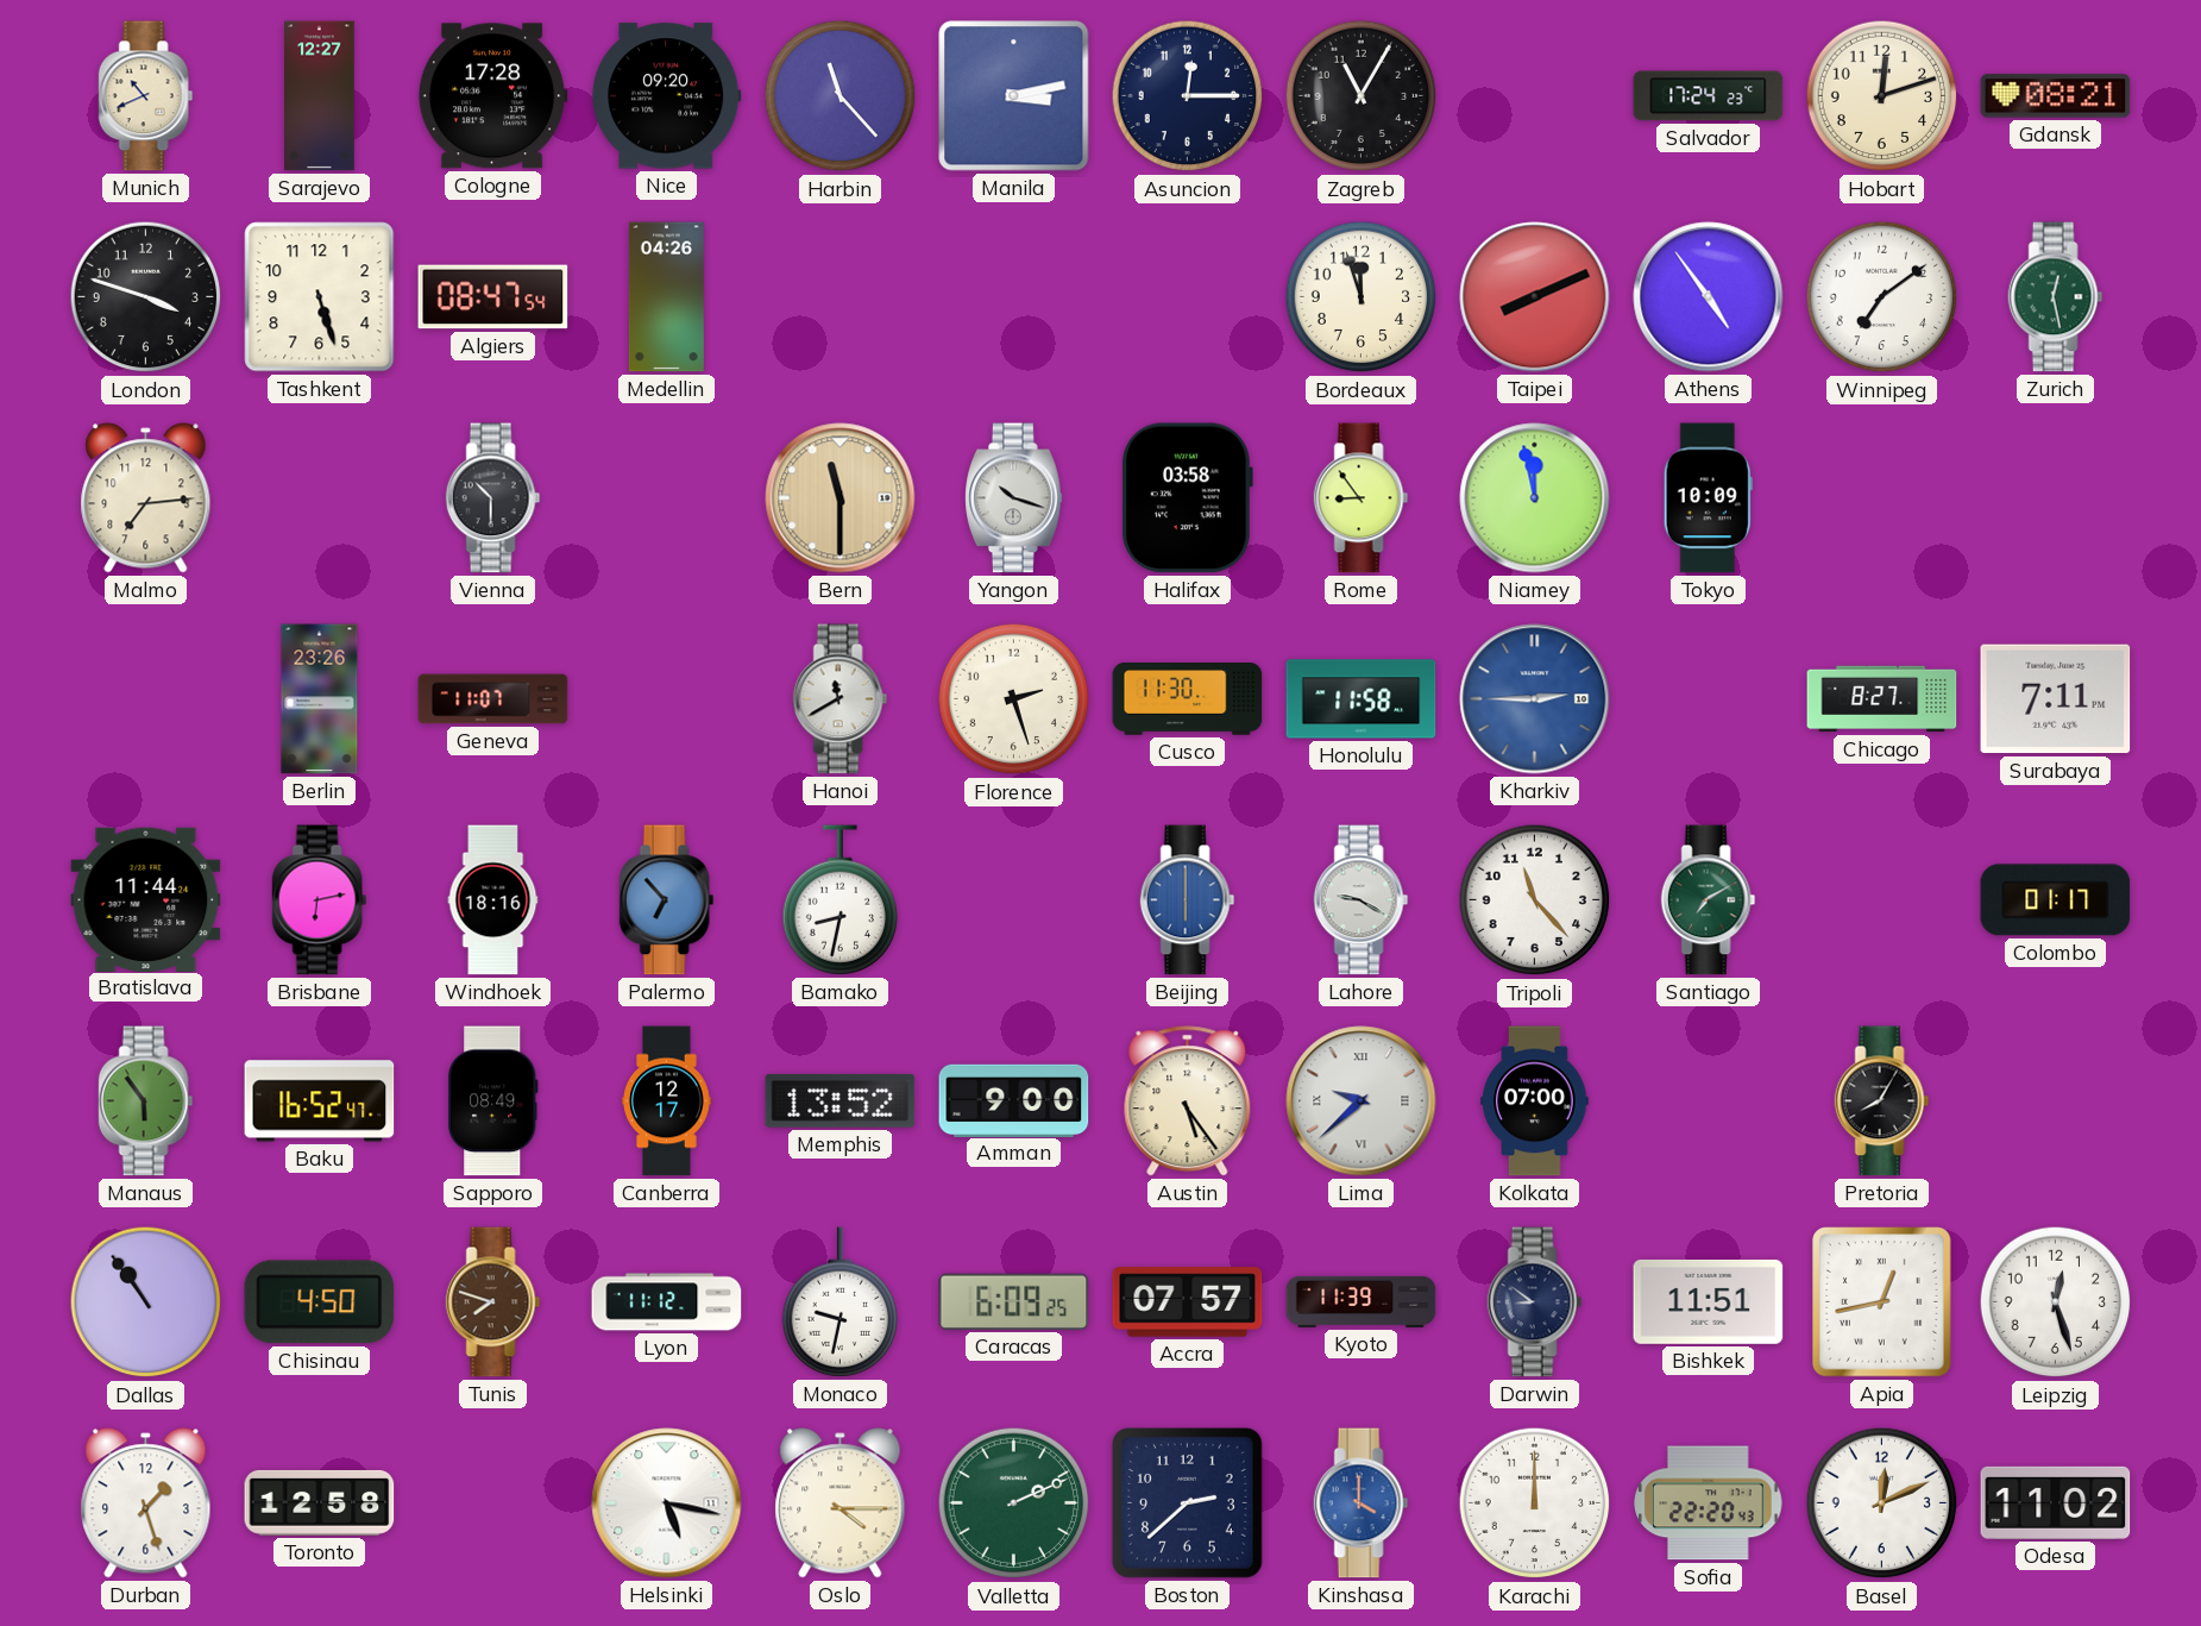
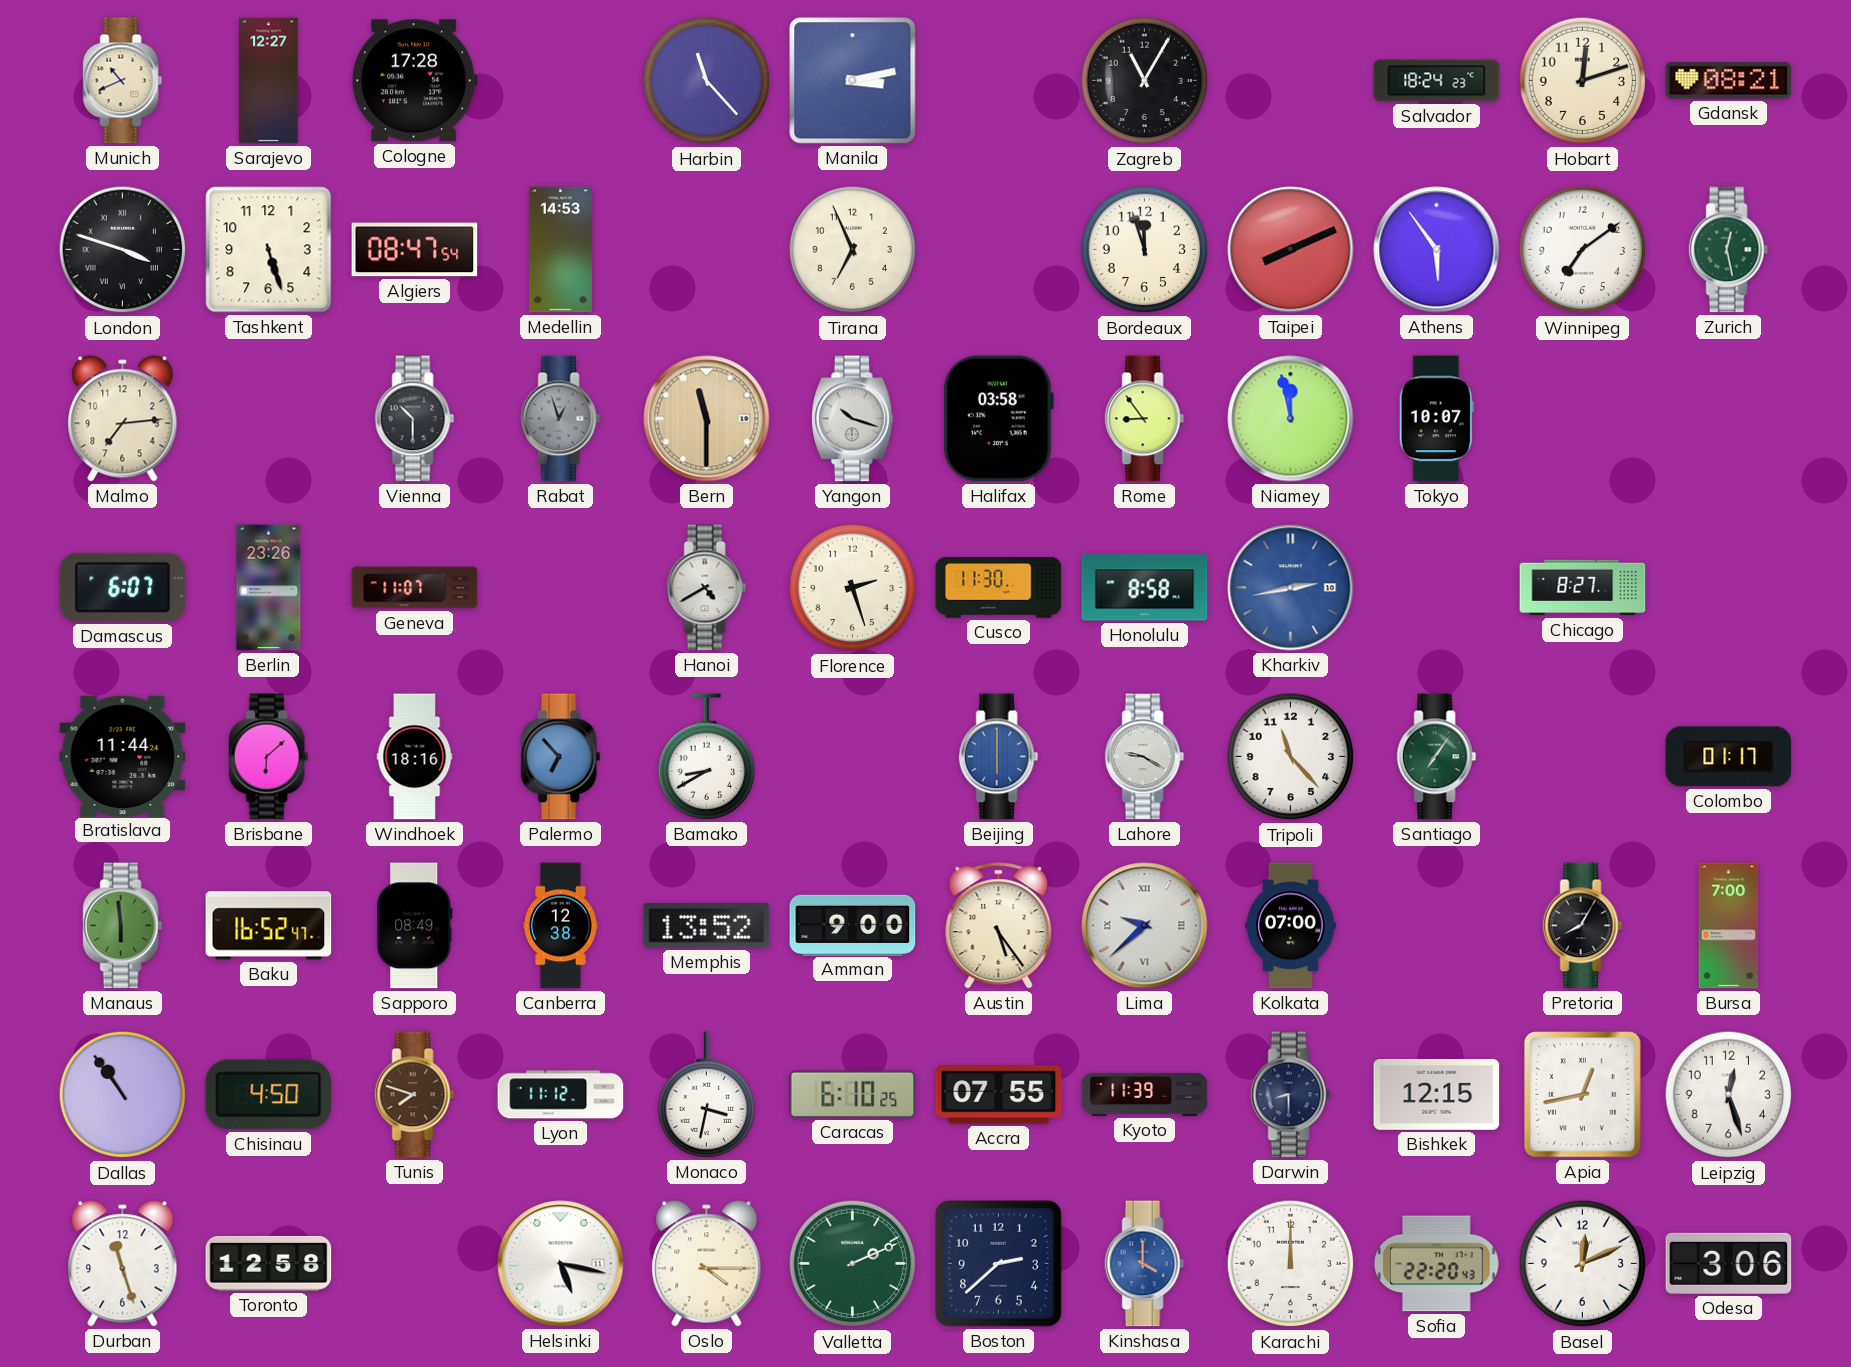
Nice: 09:20 -> none (667, 96)
Asuncion: 12:15 -> none (1188, 96)
Salvador: 17:24 -> 18:24 (1437, 81)
London numerals: Arabic -> Roman (123, 250)
Medellin: 04:26 -> 14:53 (560, 250)
Tirana: none -> 6:56 (853, 250)
Athens: 4:54 -> 5:54 (1437, 250)
Rabat: none -> 12:57 (561, 419)
Tokyo: 10:09 -> 10:07 (1436, 419)
Damascus: none -> 6:07 (123, 587)
Hanoi: 11:40 -> 4:40 (707, 588)
Honolulu: 11:58 -> 8:58 (1145, 588)
Kharkiv: 2:45 -> 2:43 (1291, 588)
Surabaya: 7:11 -> none (2056, 699)
Brisbane: 6:13 -> 6:08 (269, 757)
Bamako: 8:32 -> 8:40 (707, 757)
Santiago: 7:10 -> 7:06 (1437, 757)
Manaus: 5:54 -> 5:59 (123, 926)
Canberra: 12:17 -> 12:38 (561, 926)
Bursa: none -> 7:00 (1729, 926)
Monaco: 9:32 -> 3:32 (707, 1095)
Caracas: 6:09 -> 6:10 (853, 1094)
Accra: 07:57 -> 07:55 (999, 1095)
Darwin: 8:51 -> 8:30 (1291, 1095)
Bishkek: 11:51 -> 12:15 (1437, 1094)
Durban: 1:27 -> 11:27 (123, 1264)
Odesa: 11:02 -> 3:06 (1729, 1263)
